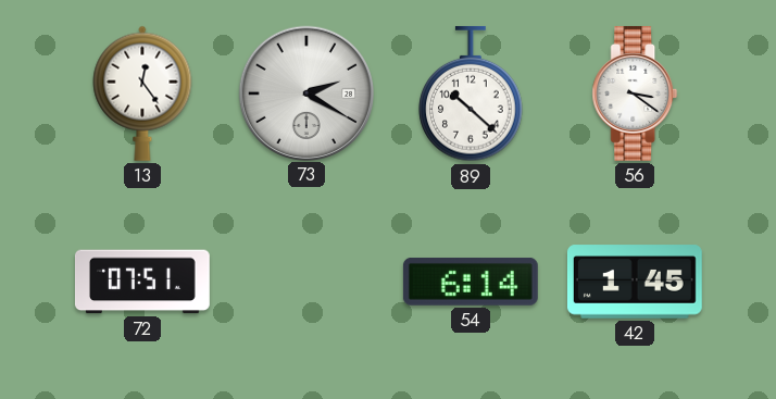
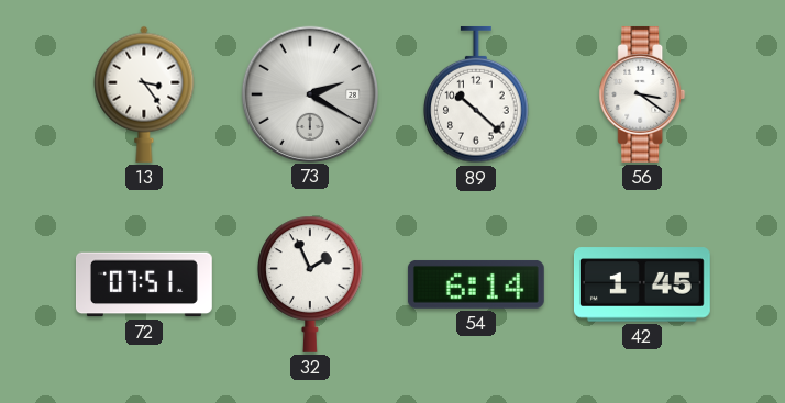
13: 12:24 -> 3:24 (144, 94)
32: none -> 1:56 (310, 284)
